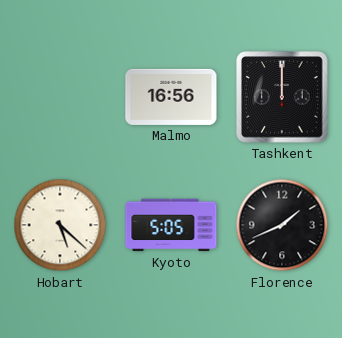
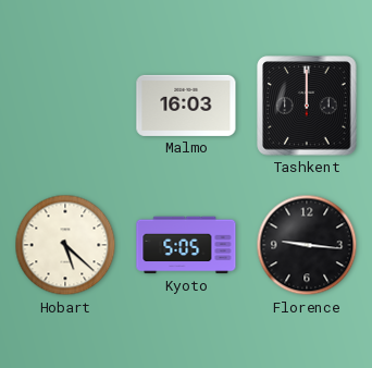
Malmo: 16:56 -> 16:03 (186, 106)
Florence: 1:41 -> 9:16 (307, 245)
